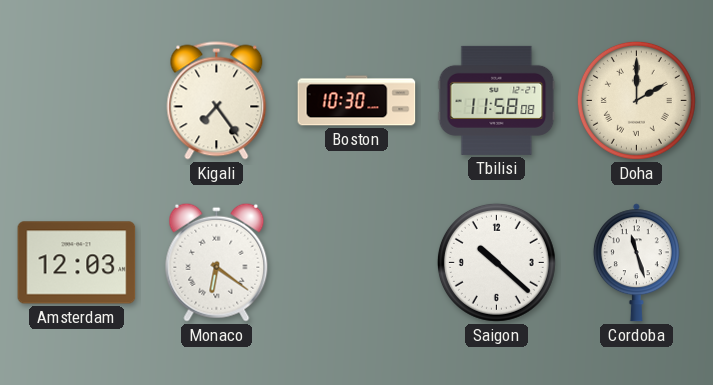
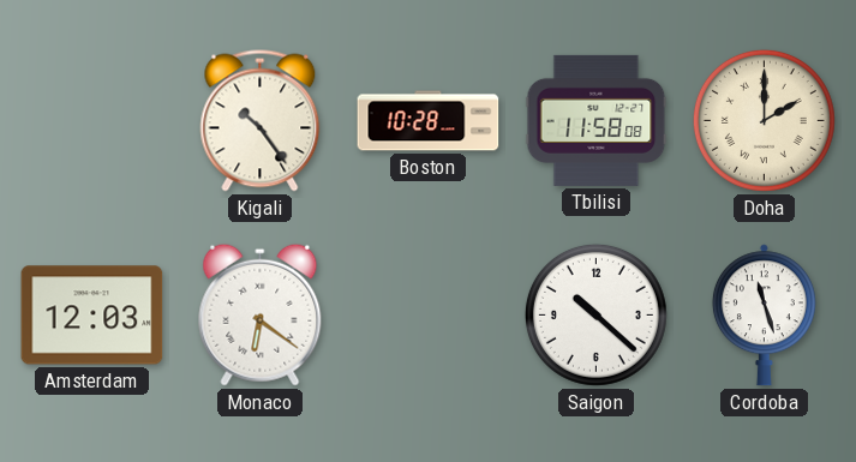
Kigali: 7:24 -> 10:24 (261, 121)
Boston: 10:30 -> 10:28 (429, 121)
